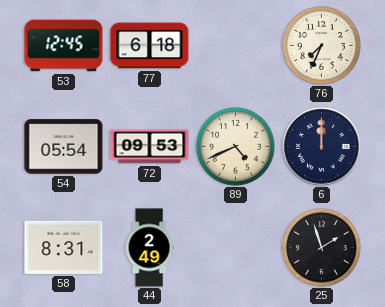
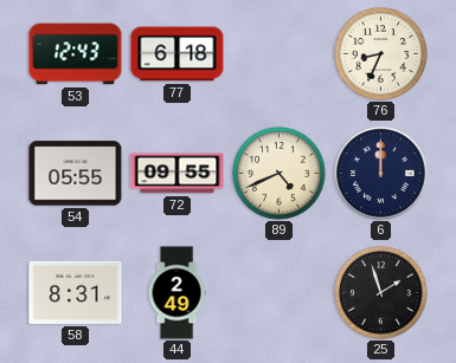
53: 12:45 -> 12:43 (76, 54)
76: 7:34 -> 8:34 (381, 54)
54: 05:54 -> 05:55 (76, 174)
72: 09:53 -> 09:55 (178, 174)
